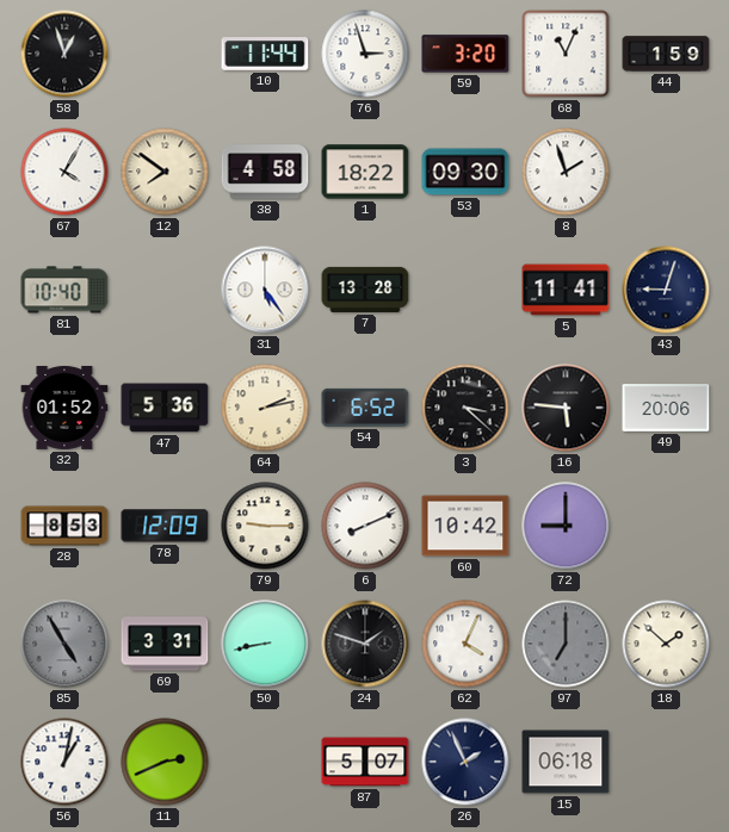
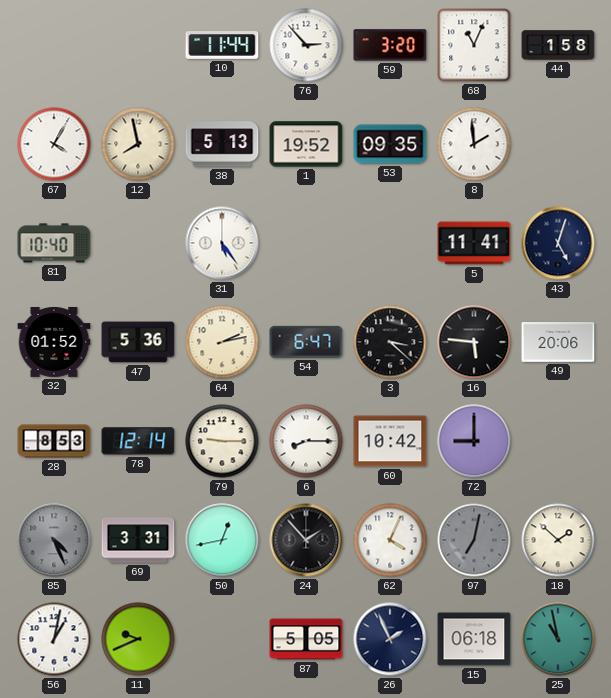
58: 12:57 -> none (64, 54)
76: 2:57 -> 2:53 (306, 45)
44: 1:59 -> 1:58 (558, 45)
12: 7:51 -> 7:58 (138, 144)
38: 4:58 -> 5:13 (222, 144)
1: 18:22 -> 19:52 (306, 144)
53: 09:30 -> 09:35 (390, 144)
8: 1:57 -> 1:59 (474, 144)
7: 13:28 -> none (365, 290)
43: 9:03 -> 5:03 (558, 243)
54: 6:52 -> 6:47 (306, 342)
78: 12:09 -> 12:14 (138, 441)
6: 8:11 -> 8:15 (306, 441)
85: 4:55 -> 4:26 (54, 540)
50: 8:43 -> 12:43 (222, 540)
24: 1:48 -> 1:53 (306, 540)
97: 7:00 -> 7:02 (474, 540)
11: 2:41 -> 9:41 (138, 639)
87: 5:07 -> 5:05 (306, 639)
25: none -> 10:58 (558, 639)
